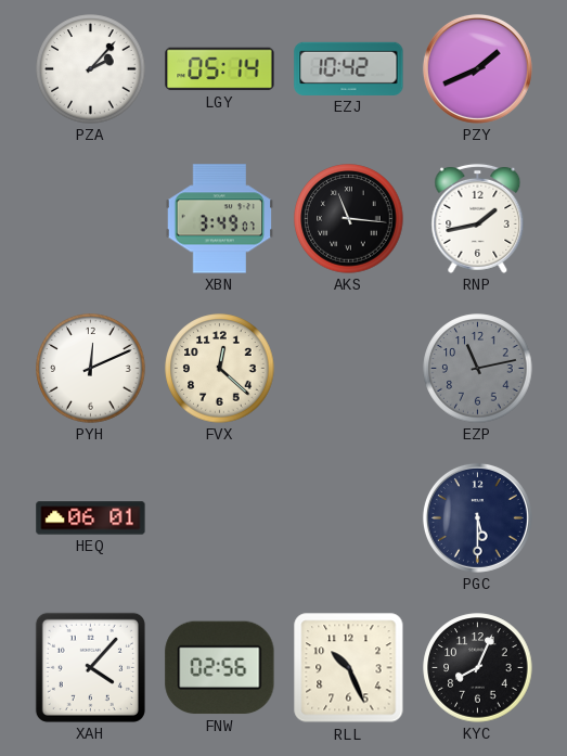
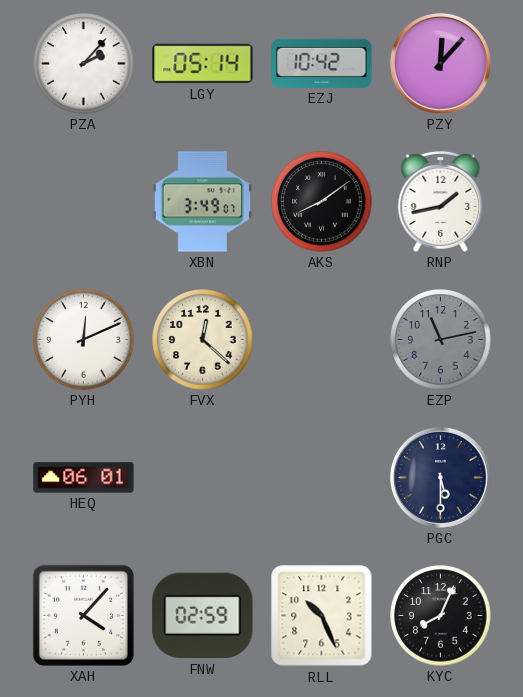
PZY: 1:41 -> 12:07 (440, 63)
AKS: 11:16 -> 8:09 (322, 202)
FNW: 02:56 -> 02:59 (203, 616)
